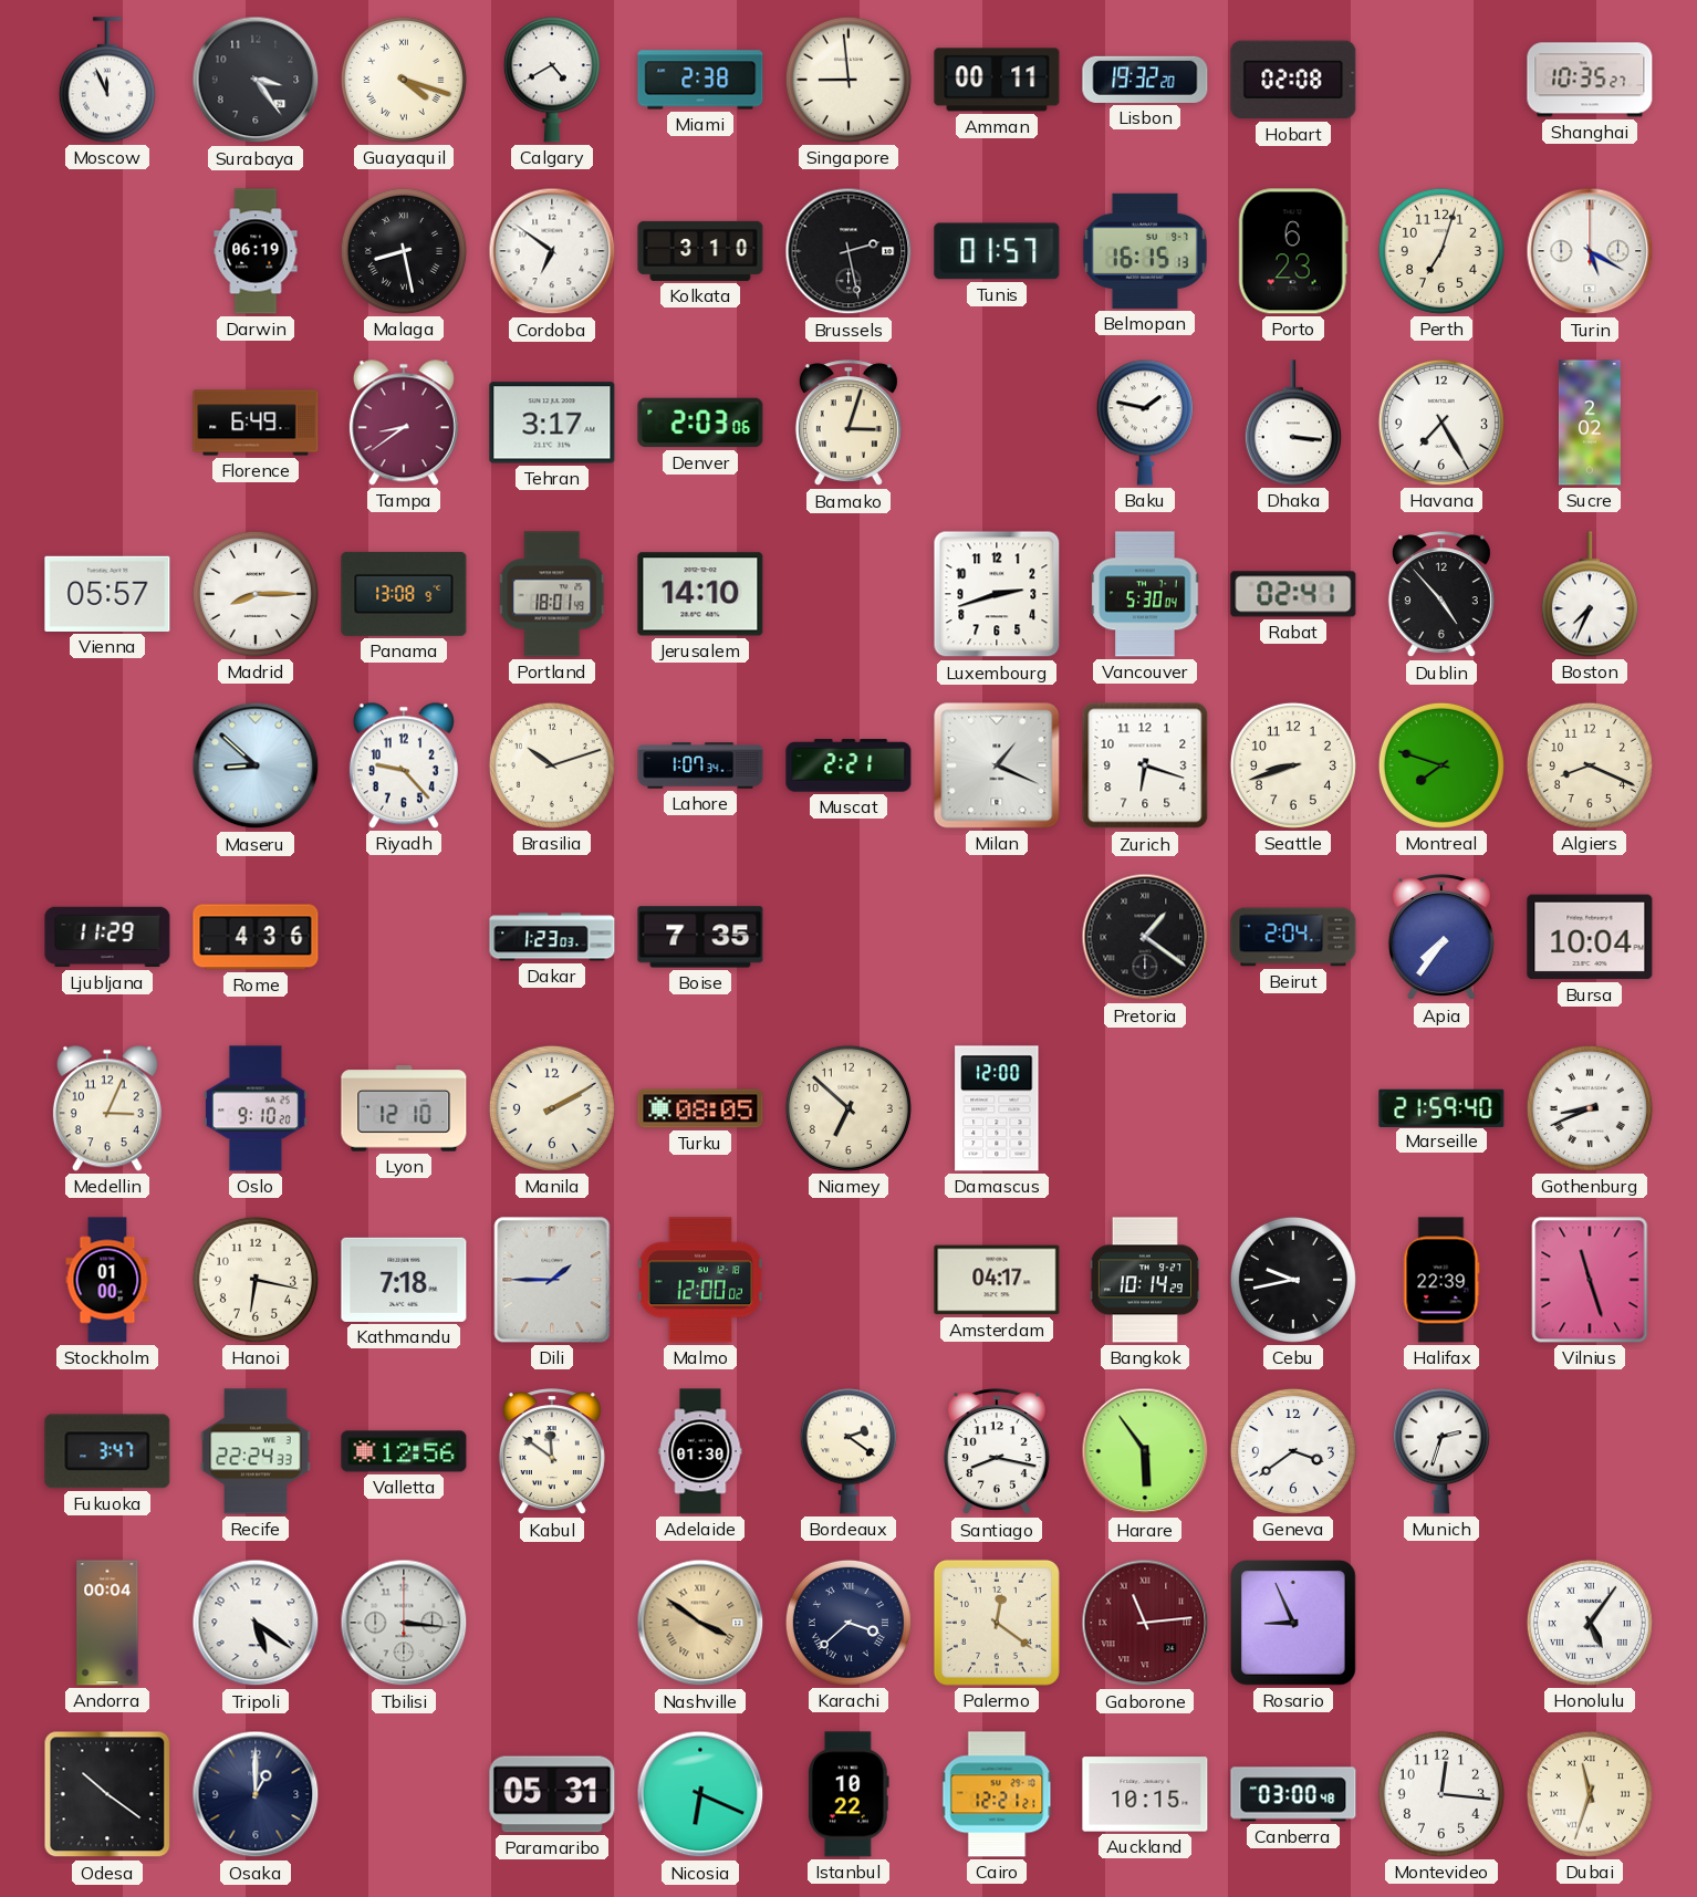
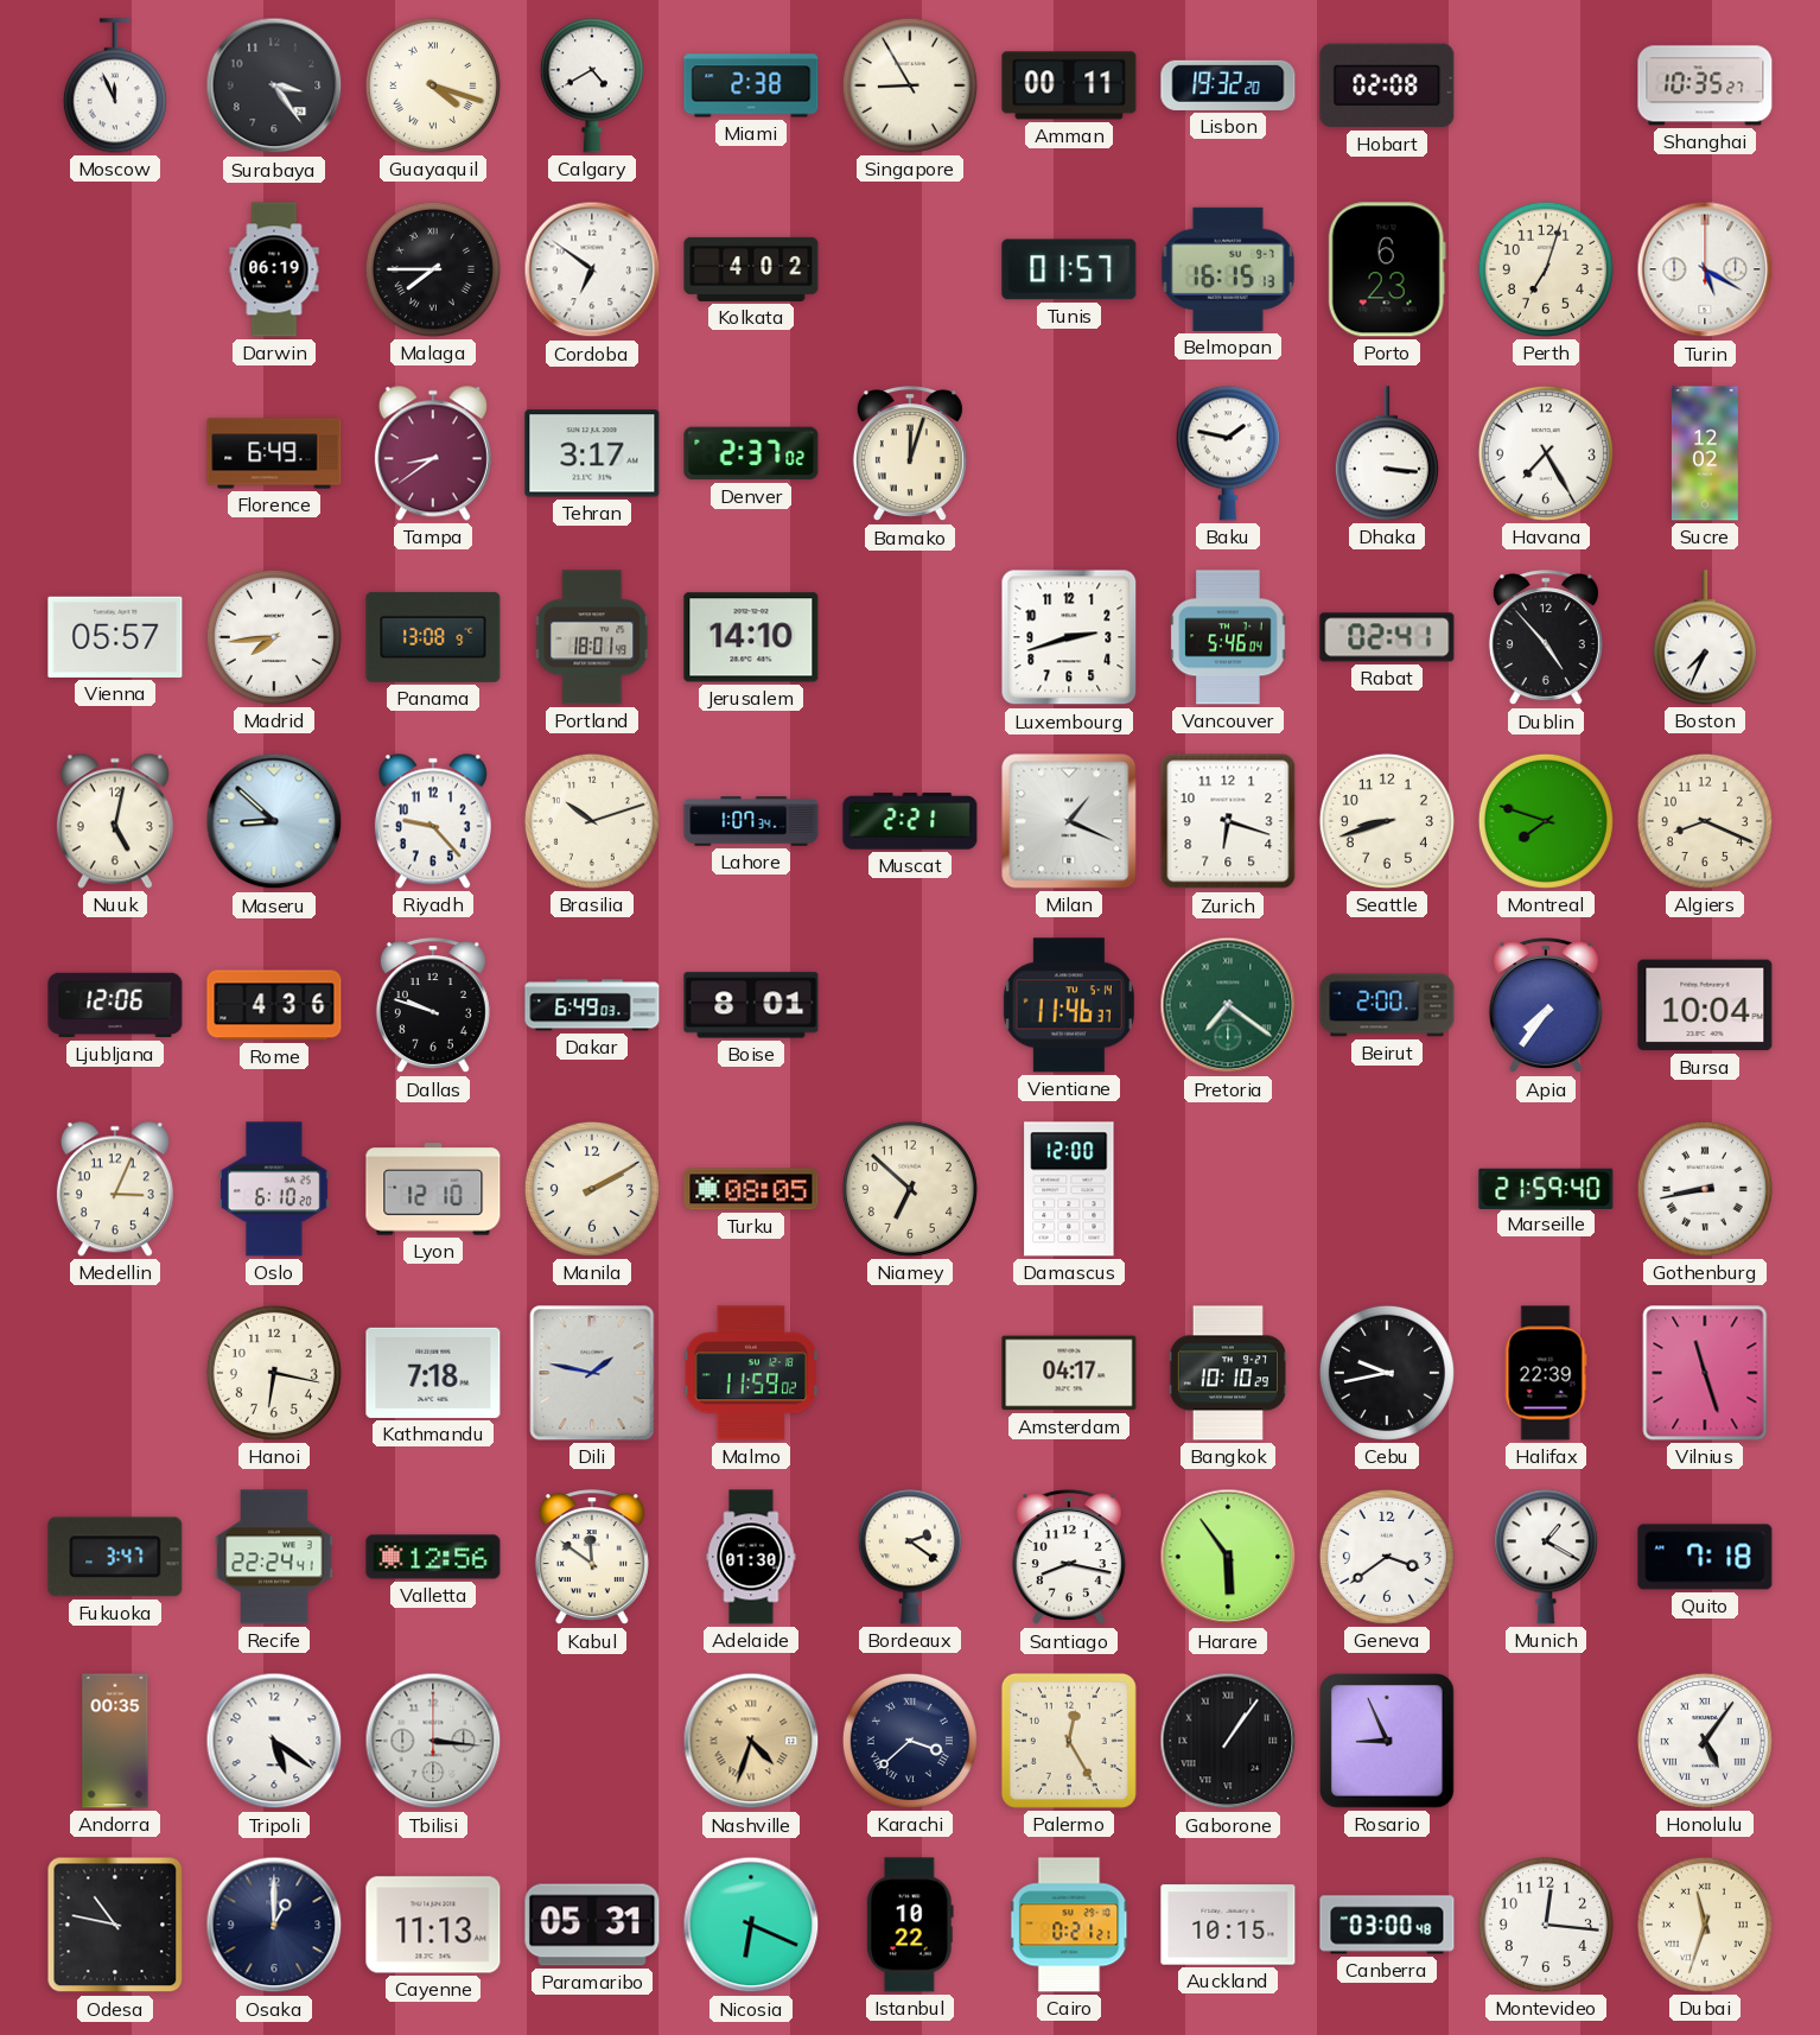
Singapore: 8:59 -> 8:55 (910, 85)
Malaga: 8:28 -> 7:45 (433, 269)
Kolkata: 3:10 -> 4:02 (751, 269)
Brussels: 2:28 -> none (848, 251)
Denver: 2:03 -> 2:37 (751, 453)
Bamako: 3:03 -> 12:03 (910, 454)
Sucre: 2:02 -> 12:02 (1705, 453)
Madrid: 8:15 -> 7:44 (274, 637)
Vancouver: 5:30 -> 5:46 (1228, 637)
Nuuk: none -> 5:02 (115, 821)
Ljubljana: 11:29 -> 12:06 (115, 1005)
Dallas: none -> 9:48 (433, 1006)
Dakar: 1:23 -> 6:49 (592, 1005)
Boise: 7:35 -> 8:01 (751, 1005)
Vientiane: none -> 11:46 (1069, 1005)
Pretoria: 1:21 -> 7:21 (1228, 1005)
Pretoria dial: black -> green (1228, 1005)
Beirut: 2:04 -> 2:00 (1387, 1005)
Oslo: 9:10 -> 6:10 (275, 1189)
Gothenburg: 8:41 -> 8:43 (1705, 1189)
Stockholm: 01:00 -> none (107, 1280)
Dili: 1:45 -> 1:47 (592, 1373)
Malmo: 12:00 -> 11:59 (751, 1373)
Bangkok: 10:14 -> 10:10 (1227, 1373)
Recife: 22:24:33 -> 22:24:41 (274, 1557)
Munich: 2:33 -> 1:20 (1546, 1557)
Quito: none -> 7:18 (1705, 1557)
Andorra: 00:04 -> 00:35 (115, 1741)
Nashville: 3:51 -> 4:33 (751, 1741)
Palermo: 12:21 -> 12:25 (1069, 1741)
Gaborone: 11:14 -> 1:06 (1228, 1741)
Gaborone dial: burgundy -> black (1228, 1741)
Odesa: 10:21 -> 10:47 (115, 1925)
Cayenne: none -> 11:13 (433, 1925)
Cairo: 12:21 -> 0:21 (1069, 1925)
